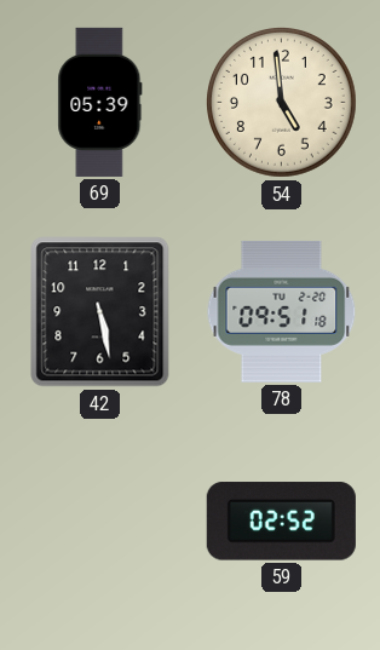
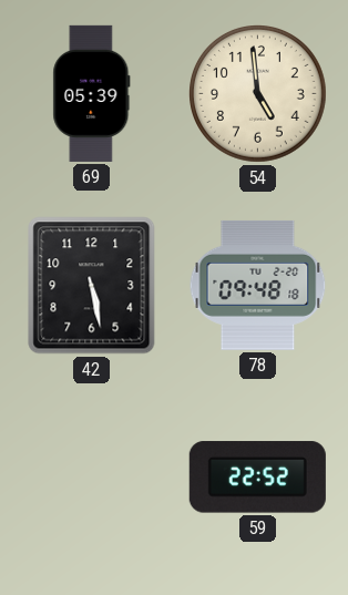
78: 09:51 -> 09:48 (258, 285)
59: 02:52 -> 22:52 (257, 478)
